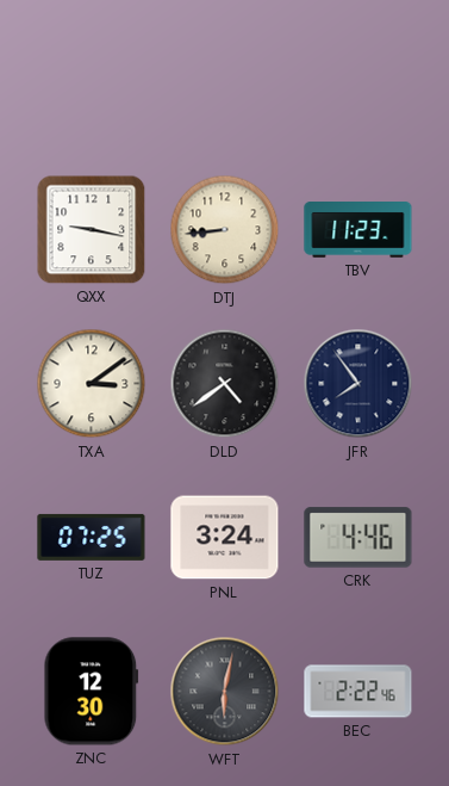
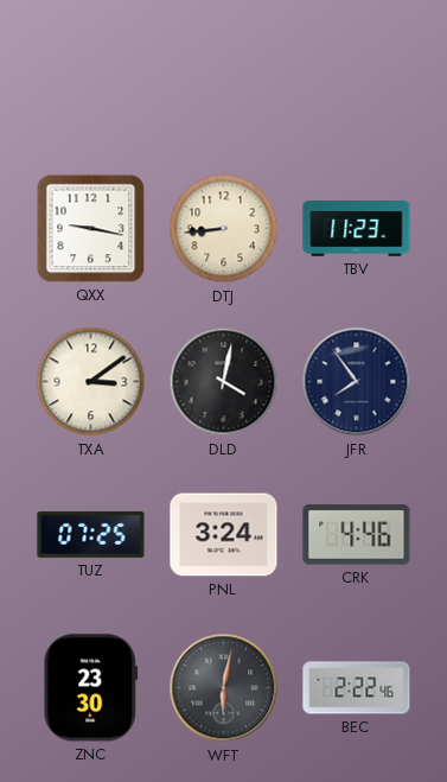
DLD: 4:39 -> 4:02 (224, 382)
ZNC: 12:30 -> 23:30 (91, 688)
